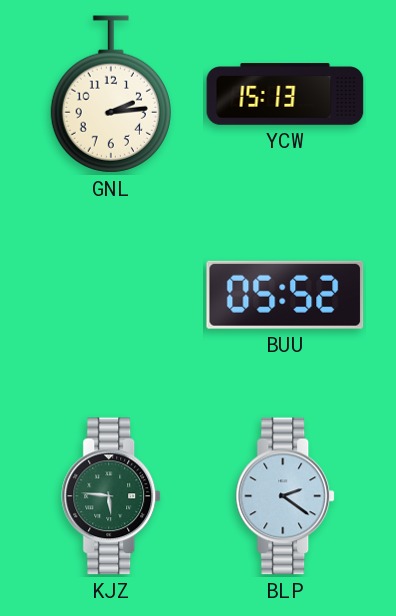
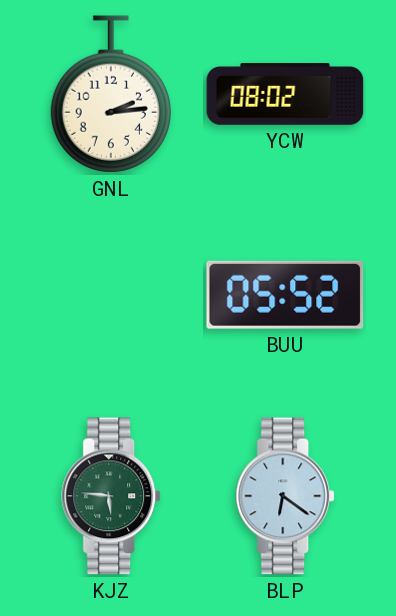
YCW: 15:13 -> 08:02 (285, 94)
BLP: 2:21 -> 6:21 (286, 496)
